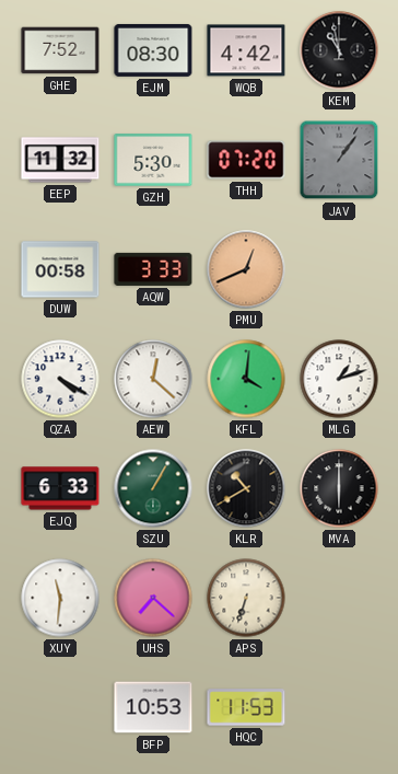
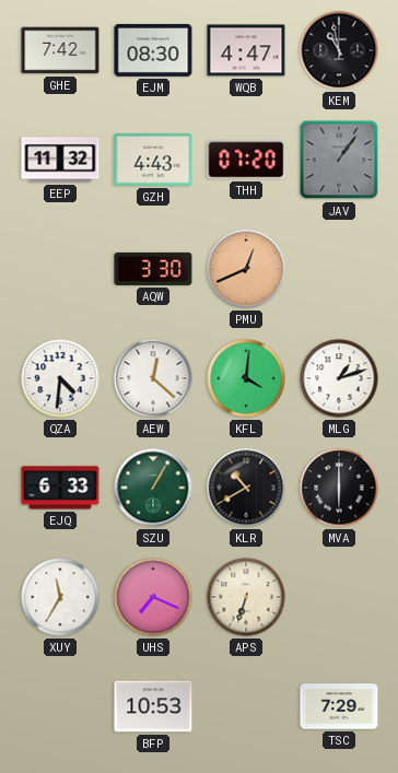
GHE: 7:52 -> 7:42 (60, 50)
WQB: 4:42 -> 4:47 (246, 50)
GZH: 5:30 -> 4:43 (153, 160)
DUW: 00:58 -> none (60, 269)
AQW: 3:33 -> 3:30 (153, 269)
QZA: 4:20 -> 4:31 (60, 378)
XUY: 11:31 -> 11:35 (60, 597)
UHS: 7:22 -> 7:19 (153, 597)
HQC: 11:53 -> none (246, 707)
TSC: none -> 7:29 (339, 706)
